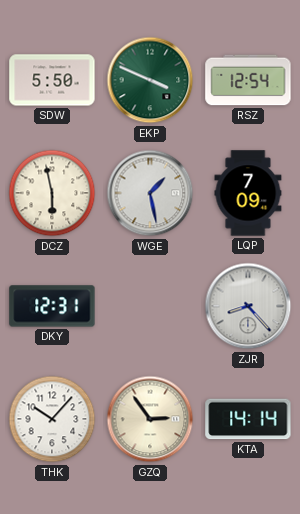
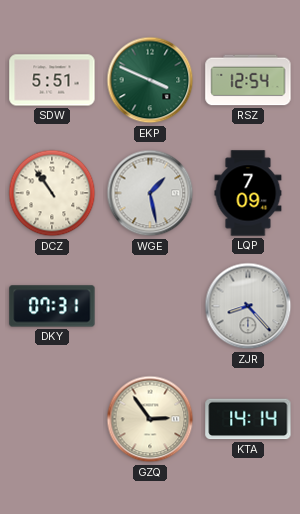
SDW: 5:50 -> 5:51 (52, 80)
DCZ: 5:58 -> 10:54 (52, 193)
DKY: 12:31 -> 07:31 (52, 306)
THK: 10:07 -> none (52, 419)
